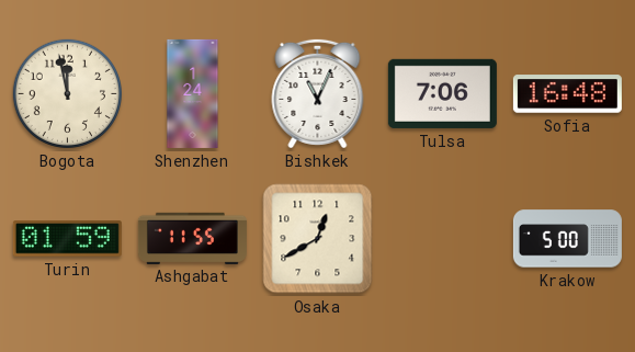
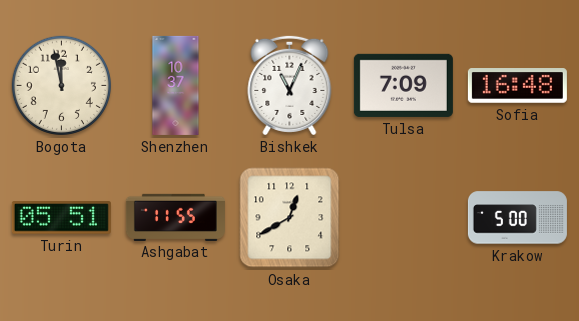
Shenzhen: 1:24 -> 10:37 (176, 85)
Tulsa: 7:06 -> 7:09 (403, 85)
Turin: 01:59 -> 05:51 (61, 218)
